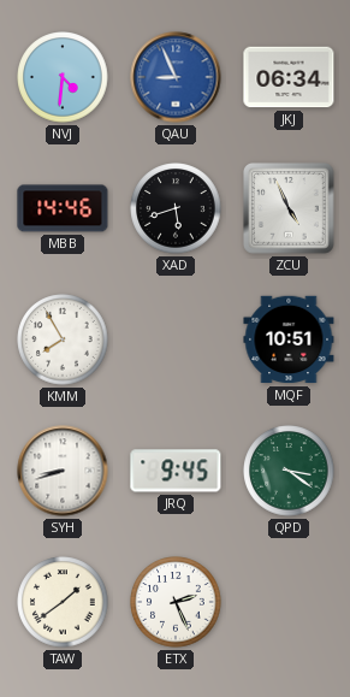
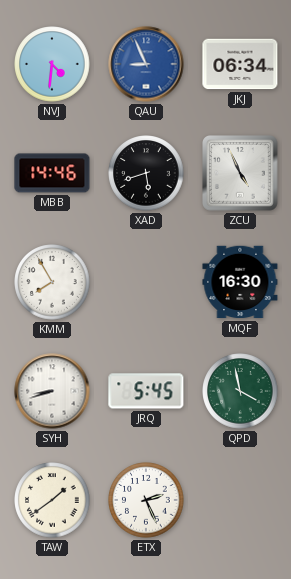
MQF: 10:51 -> 16:30 (240, 282)
JRQ: 9:45 -> 5:45 (146, 391)
QPD: 3:21 -> 3:58 (240, 391)
